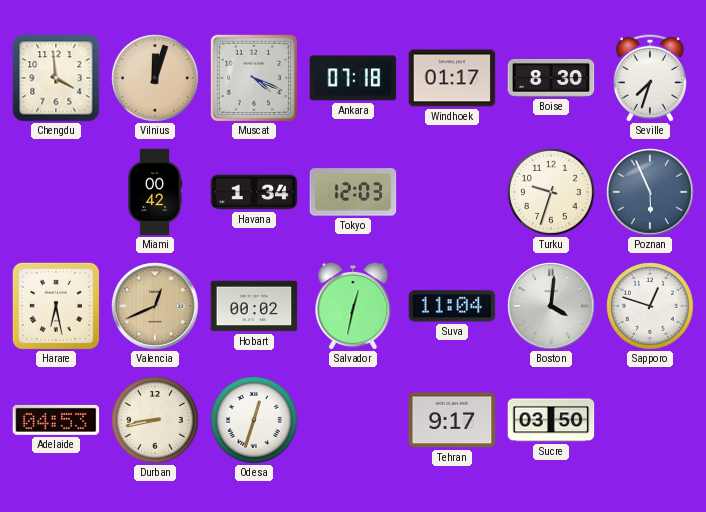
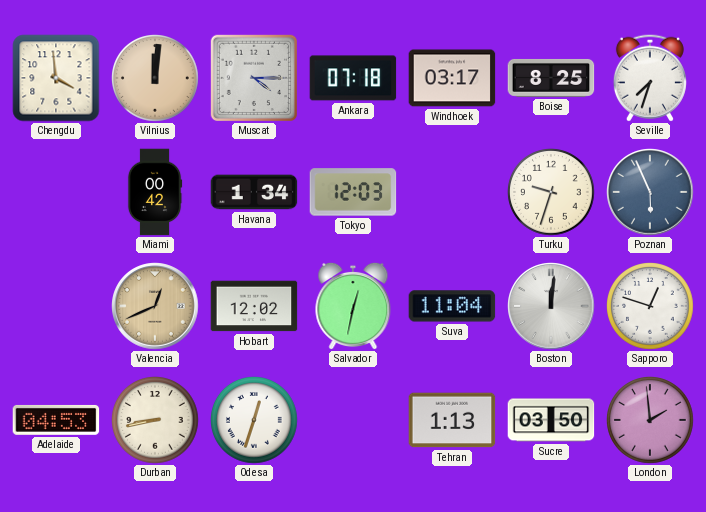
Vilnius: 12:03 -> 12:01 (156, 79)
Muscat: 4:19 -> 4:15 (253, 77)
Windhoek: 01:17 -> 03:17 (452, 78)
Boise: 8:30 -> 8:25 (551, 78)
Harare: 6:28 -> none (56, 306)
Hobart: 00:02 -> 12:02 (254, 306)
Boston: 4:01 -> 12:01 (551, 306)
Tehran: 9:17 -> 1:13 (452, 420)
London: none -> 1:59 (651, 421)
